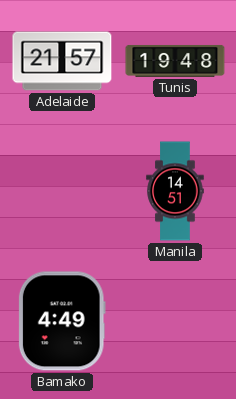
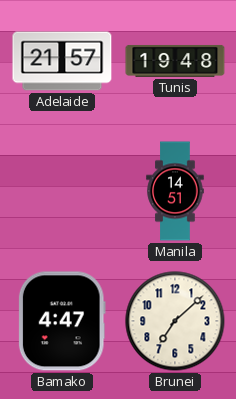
Bamako: 4:49 -> 4:47 (62, 321)
Brunei: none -> 7:08 (175, 321)
